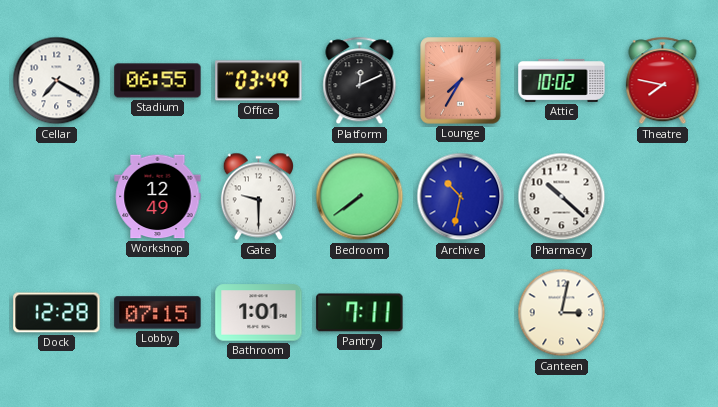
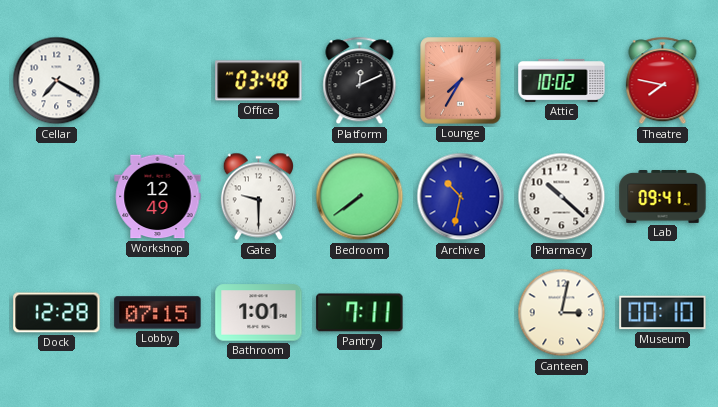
Stadium: 06:55 -> none (158, 81)
Office: 03:49 -> 03:48 (259, 81)
Lab: none -> 09:41 (663, 197)
Museum: none -> 00:10 (663, 313)
